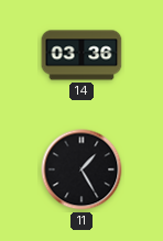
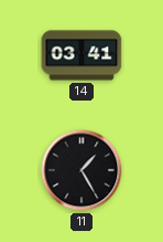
14: 03:36 -> 03:41 (81, 55)
